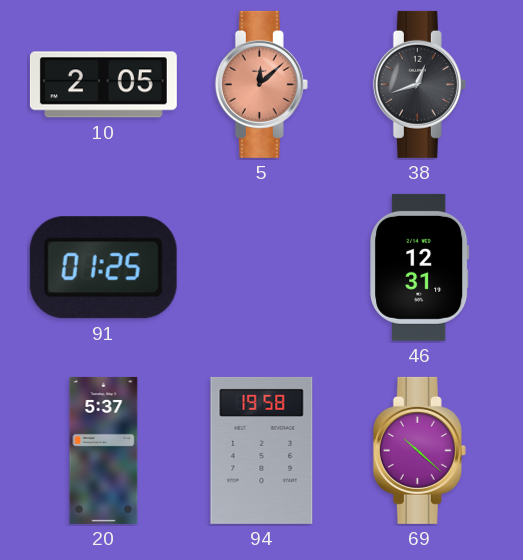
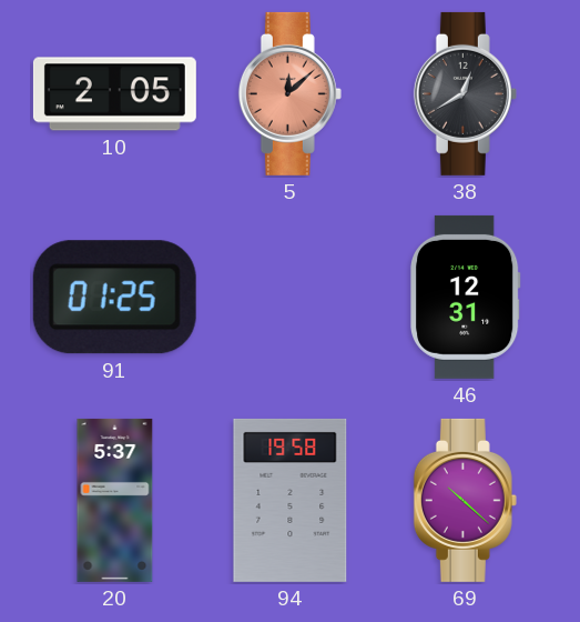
38: 12:42 -> 12:40 (465, 93)
